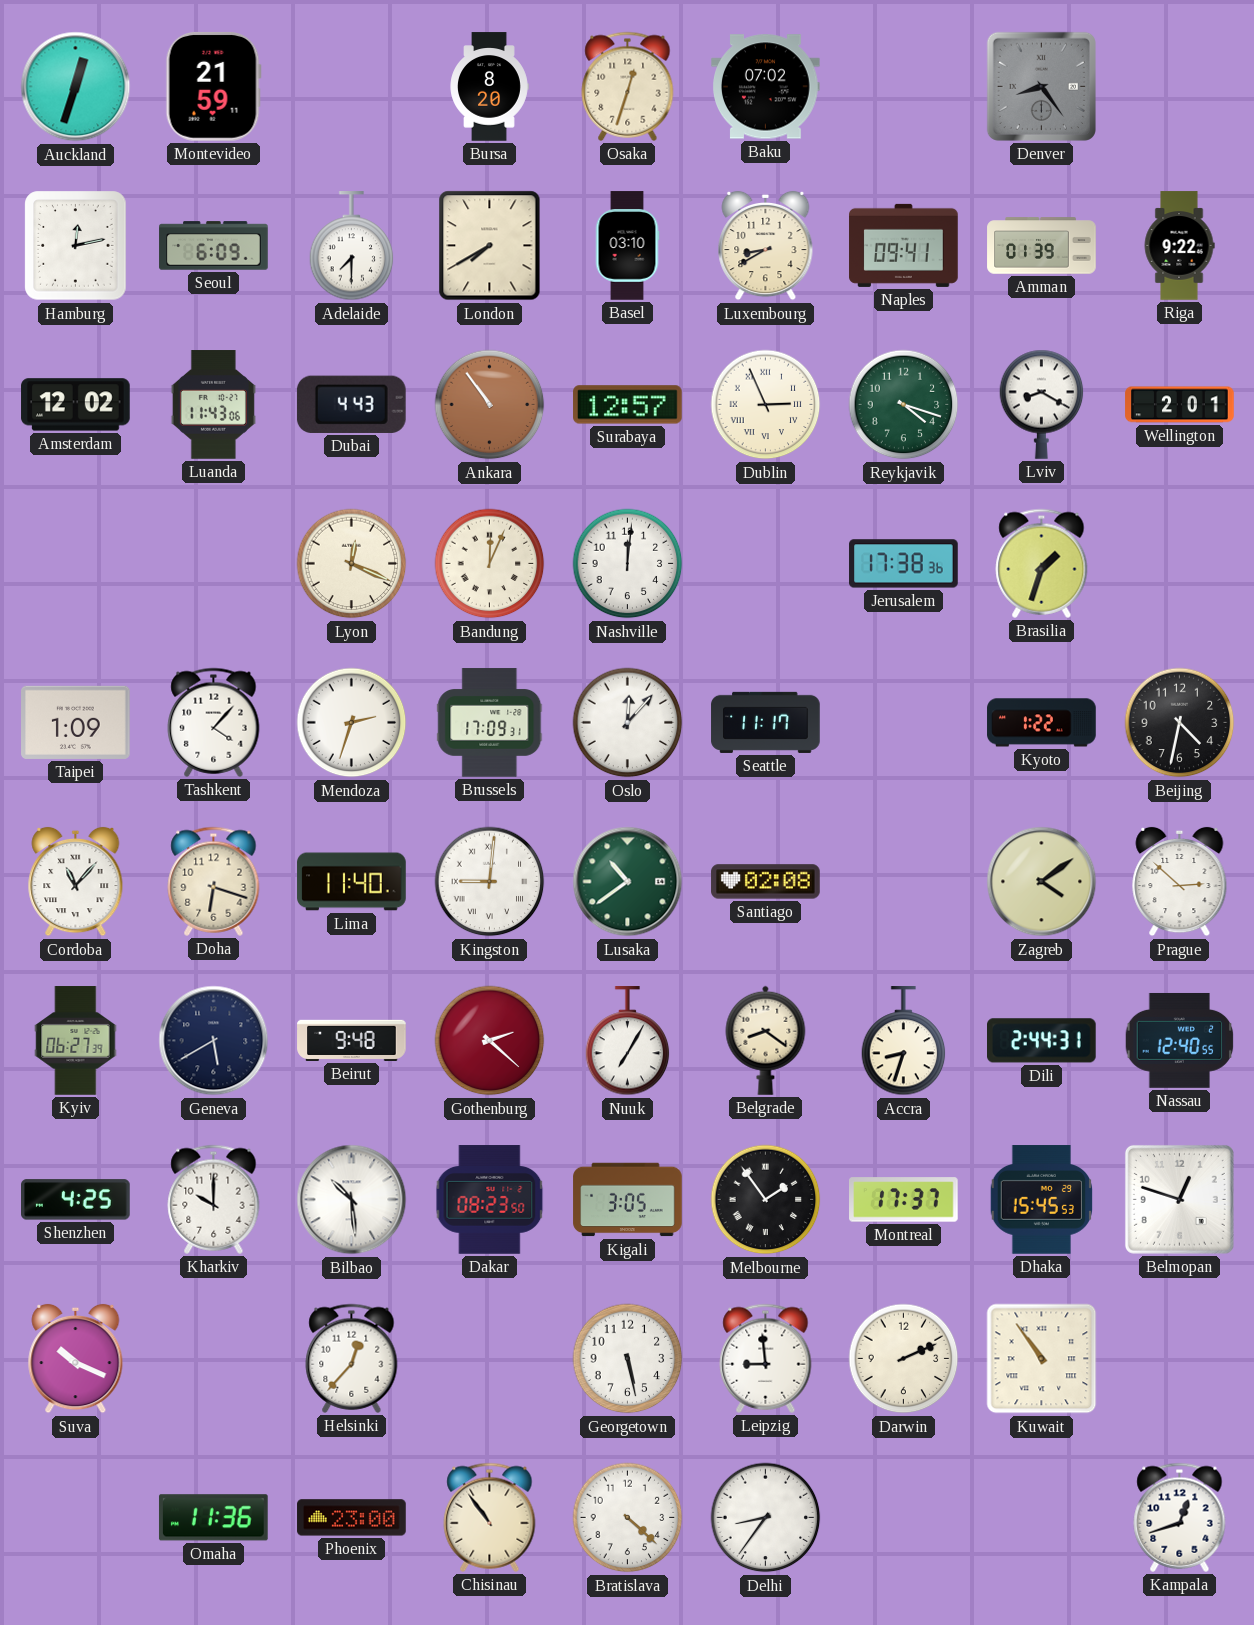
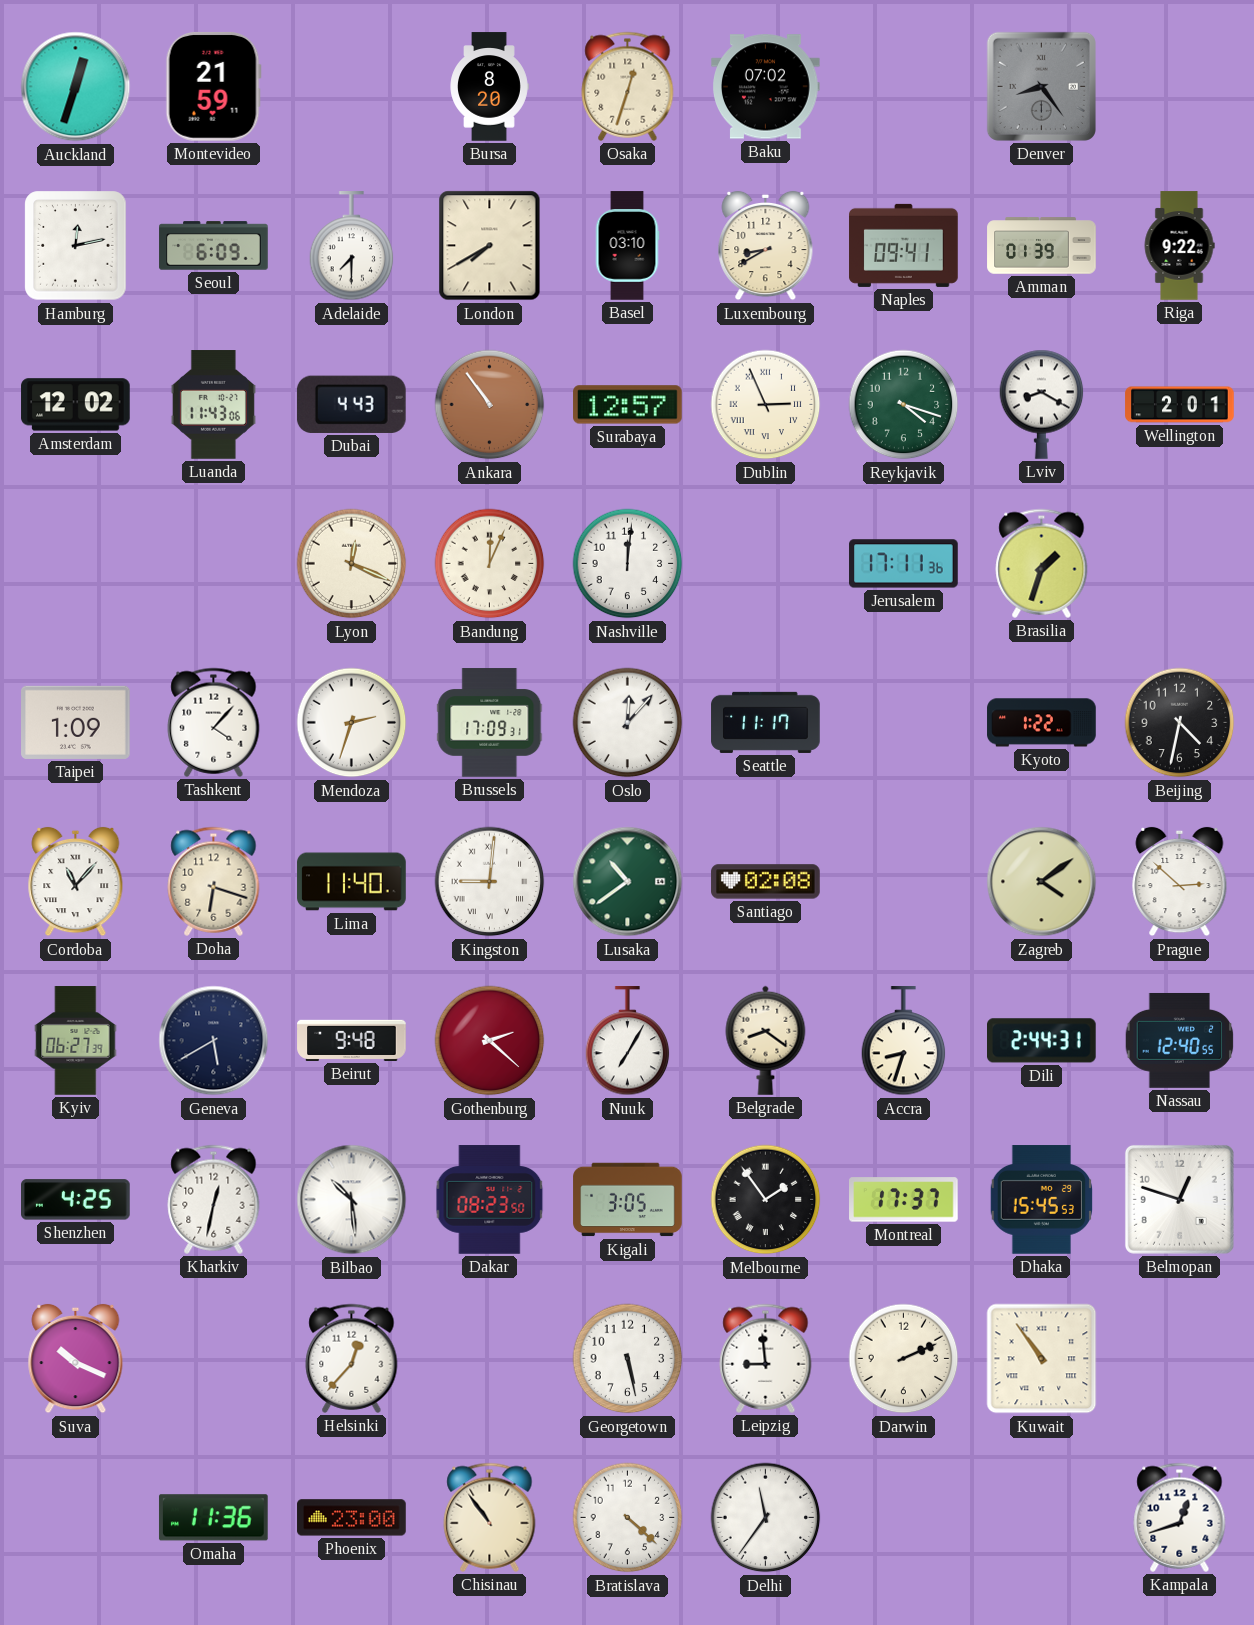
Jerusalem: 17:38 -> 17:11 (904, 564)
Kharkiv: 10:00 -> 12:32 (214, 1199)
Delhi: 8:36 -> 11:36 (766, 1518)
